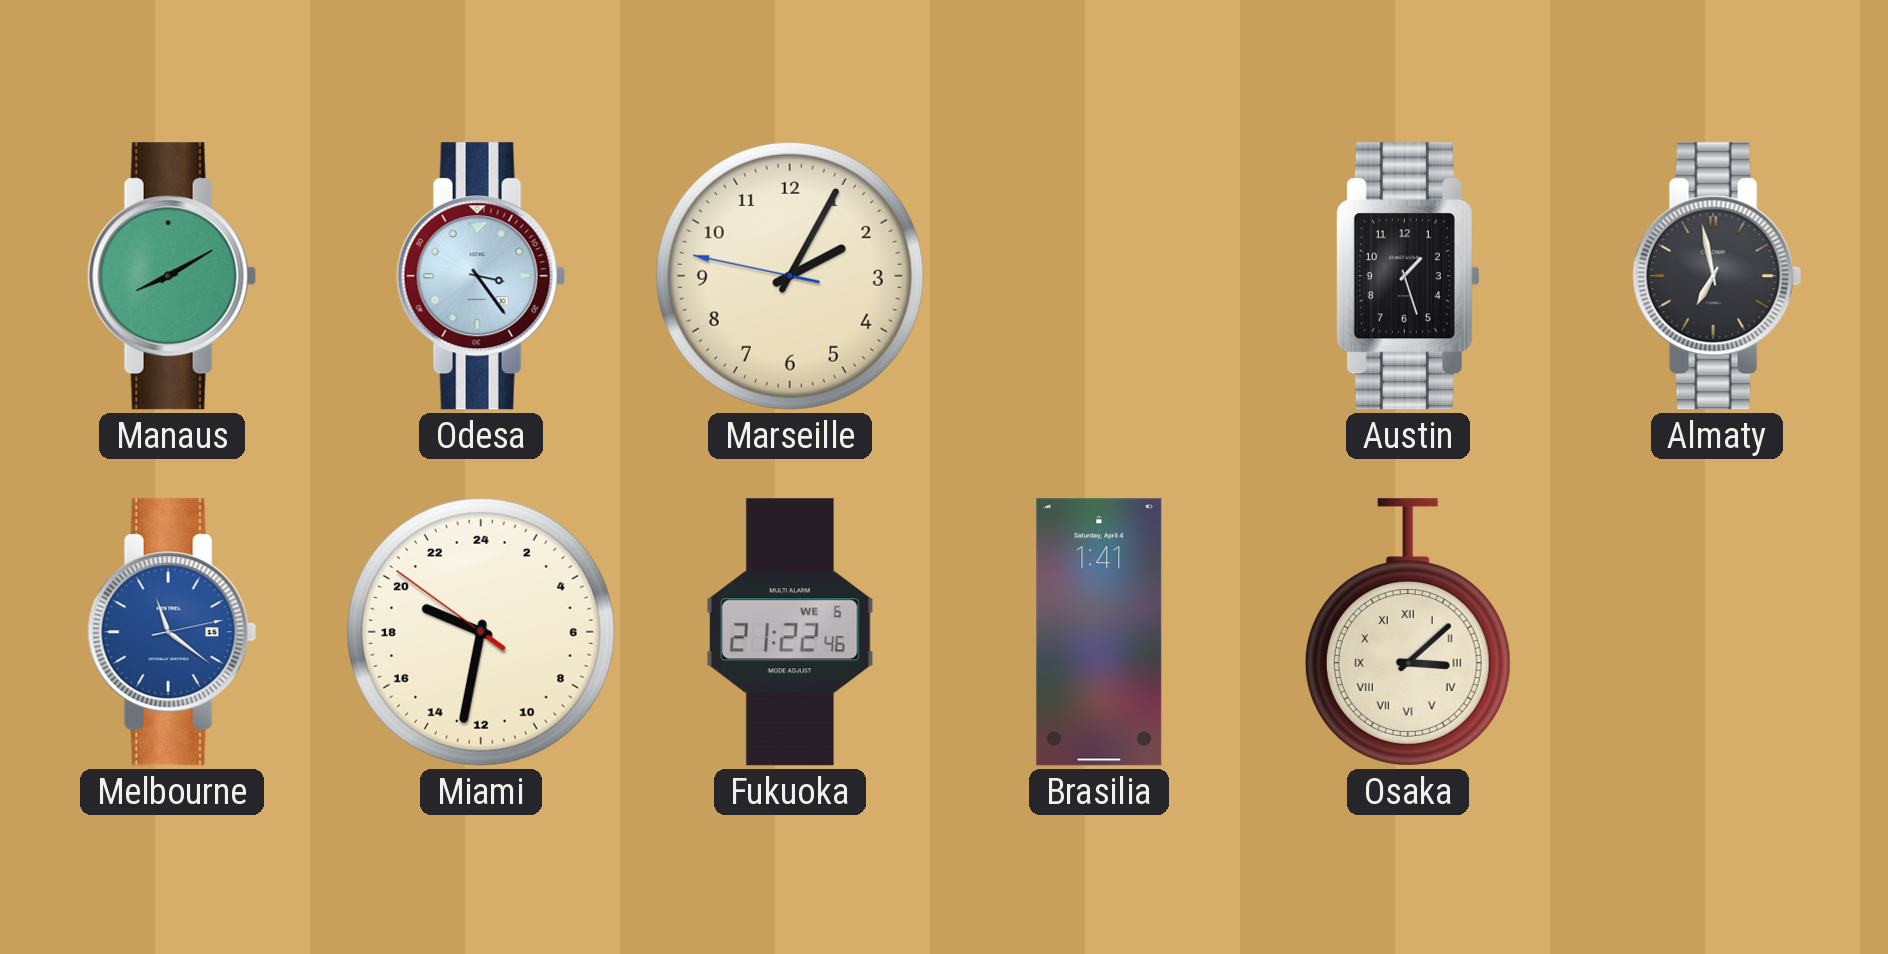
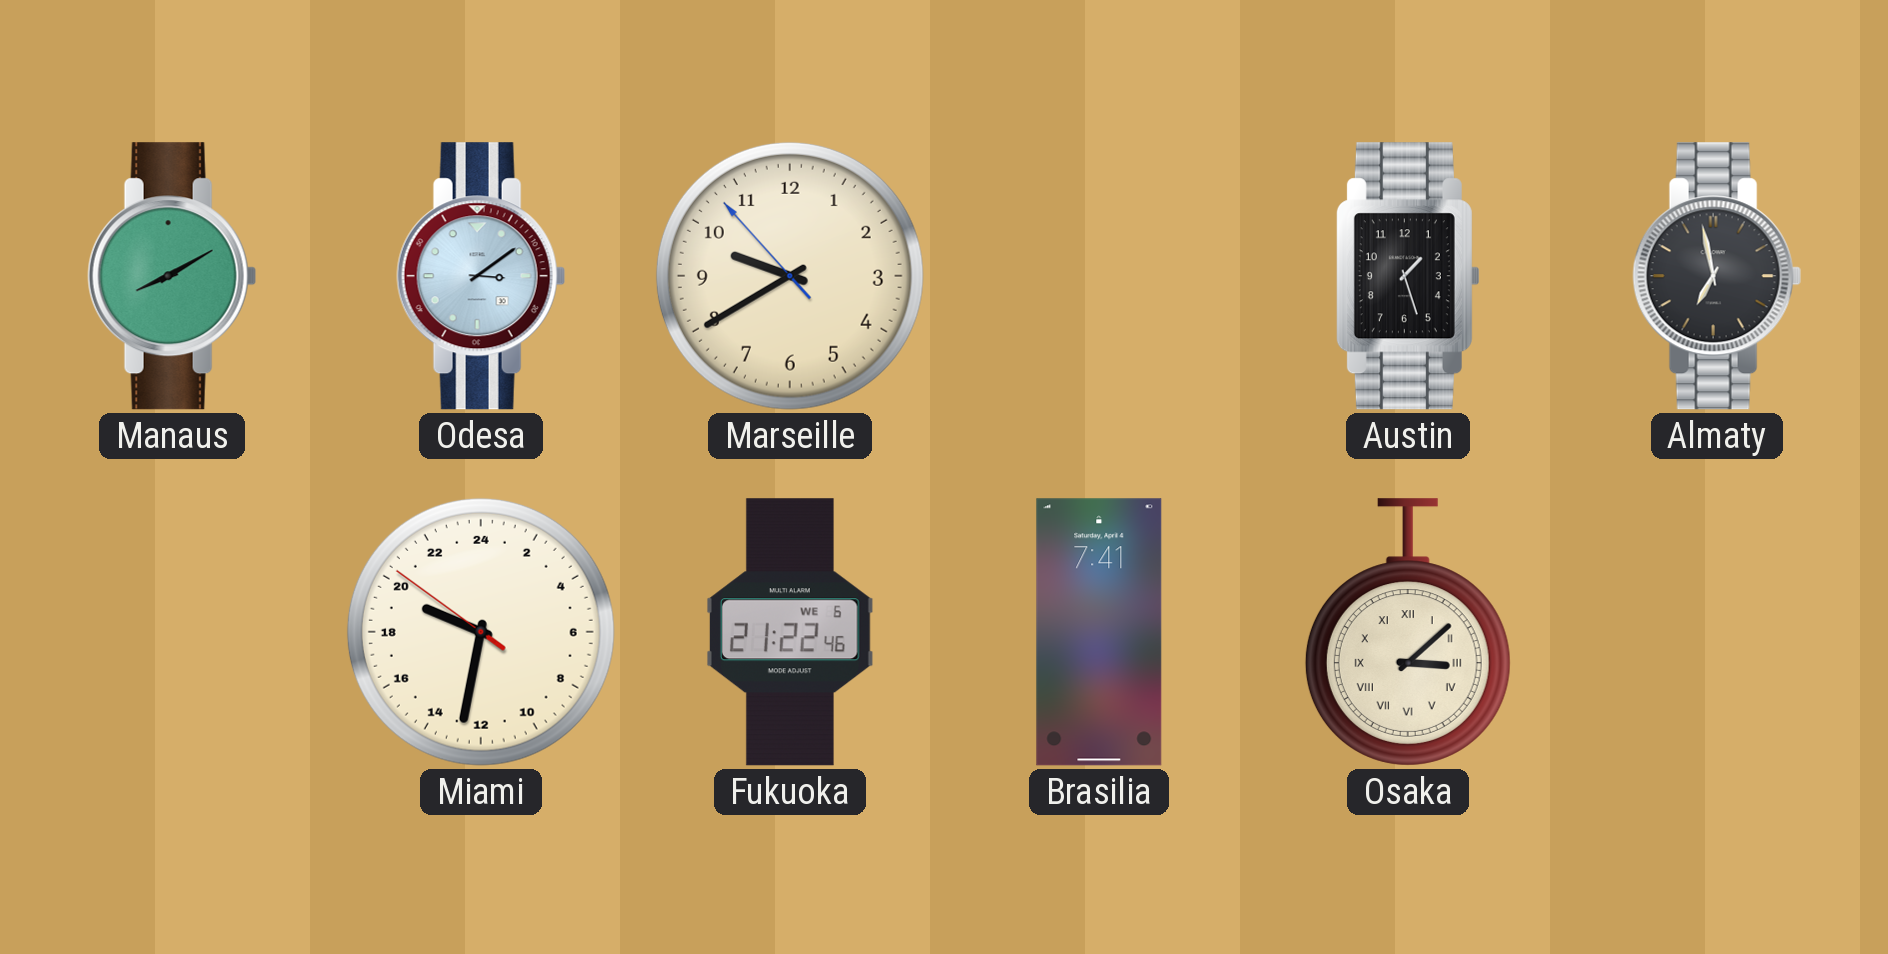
Odesa: 3:24 -> 3:09 (481, 276)
Marseille: 2:04 -> 9:39 (790, 276)
Melbourne: 11:21 -> none (172, 632)
Brasilia: 1:41 -> 7:41 (1099, 632)
